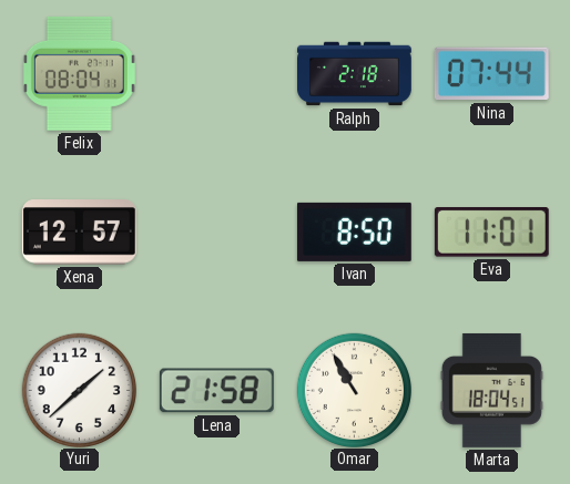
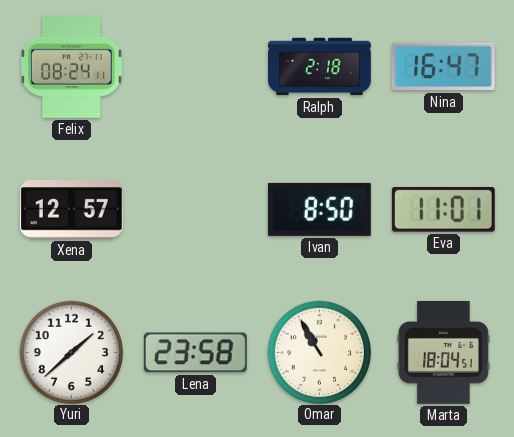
Felix: 08:04 -> 08:24 (71, 66)
Nina: 07:44 -> 16:47 (443, 67)
Lena: 21:58 -> 23:58 (195, 353)
